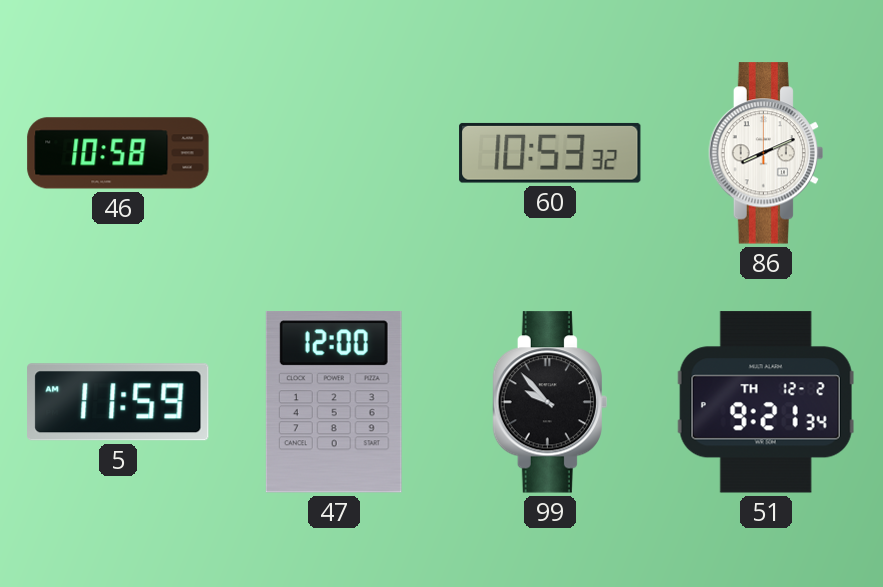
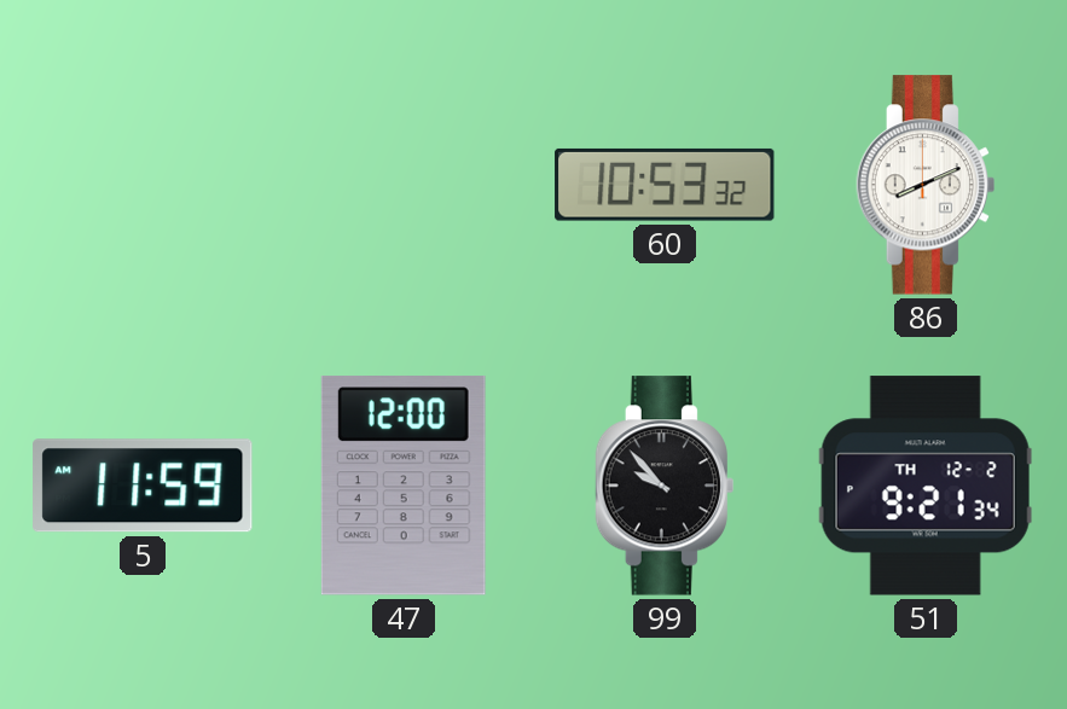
46: 10:58 -> none (118, 153)
